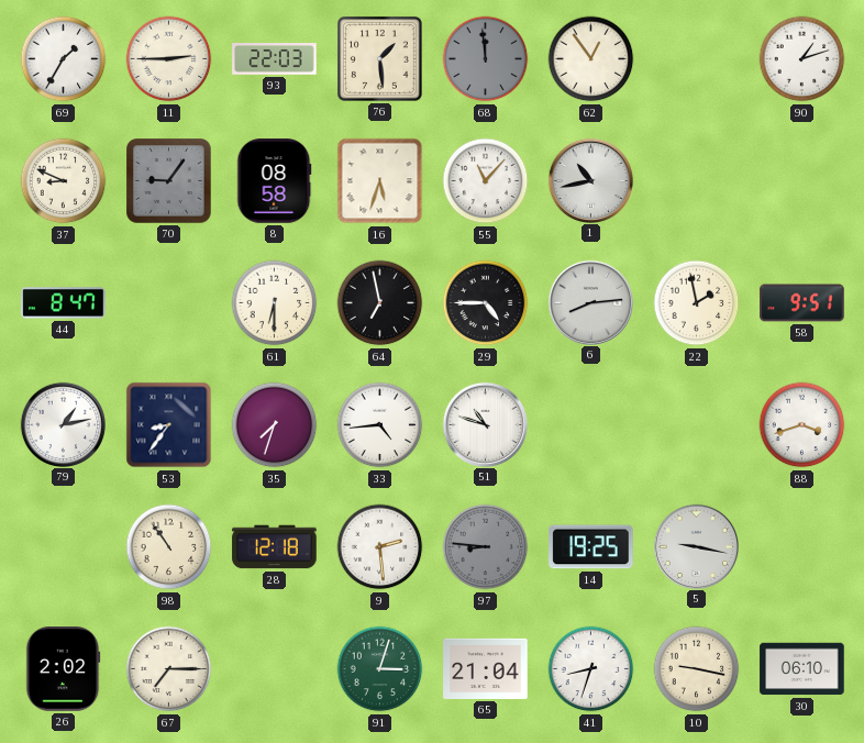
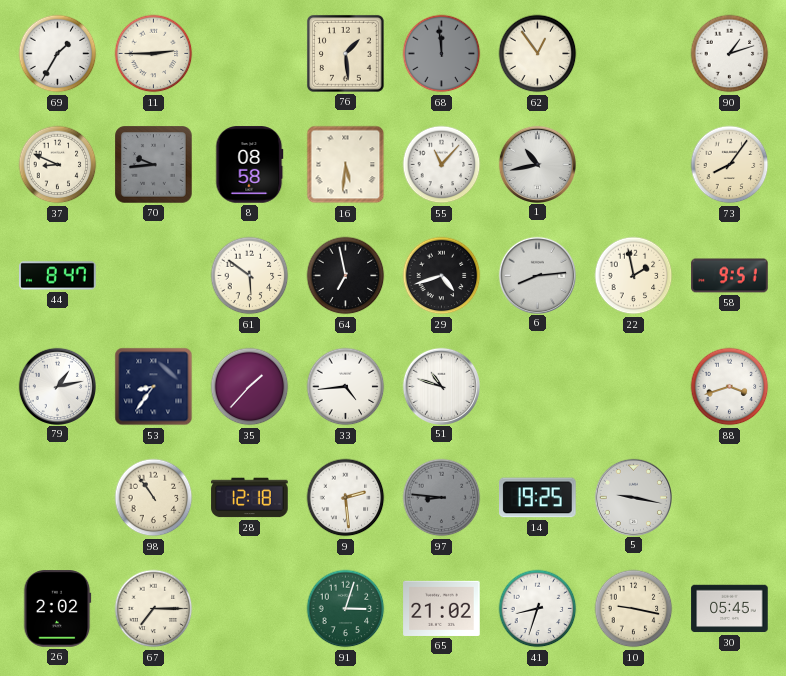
93: 22:03 -> none (275, 59)
70: 9:06 -> 9:44 (154, 165)
16: 5:33 -> 5:31 (346, 165)
73: none -> 8:06 (730, 165)
61: 6:30 -> 5:51 (250, 276)
29: 4:45 -> 4:42 (442, 276)
35: 7:33 -> 1:37 (250, 387)
65: 21:04 -> 21:02 (442, 608)
30: 06:10 -> 05:45 (730, 609)
